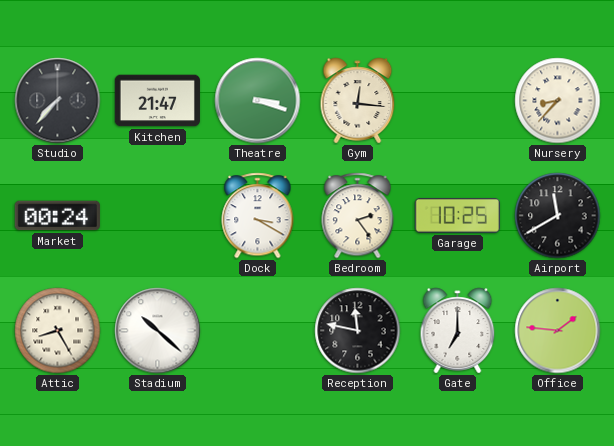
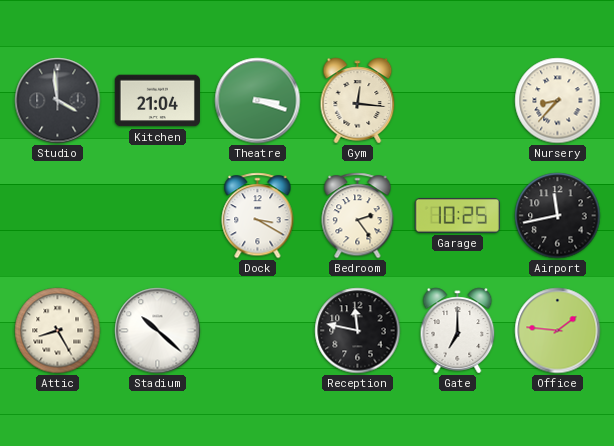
Studio: 7:37 -> 3:59 (58, 101)
Kitchen: 21:47 -> 21:04 (157, 101)
Market: 00:24 -> none (57, 216)
Airport: 11:40 -> 11:43 (558, 216)
